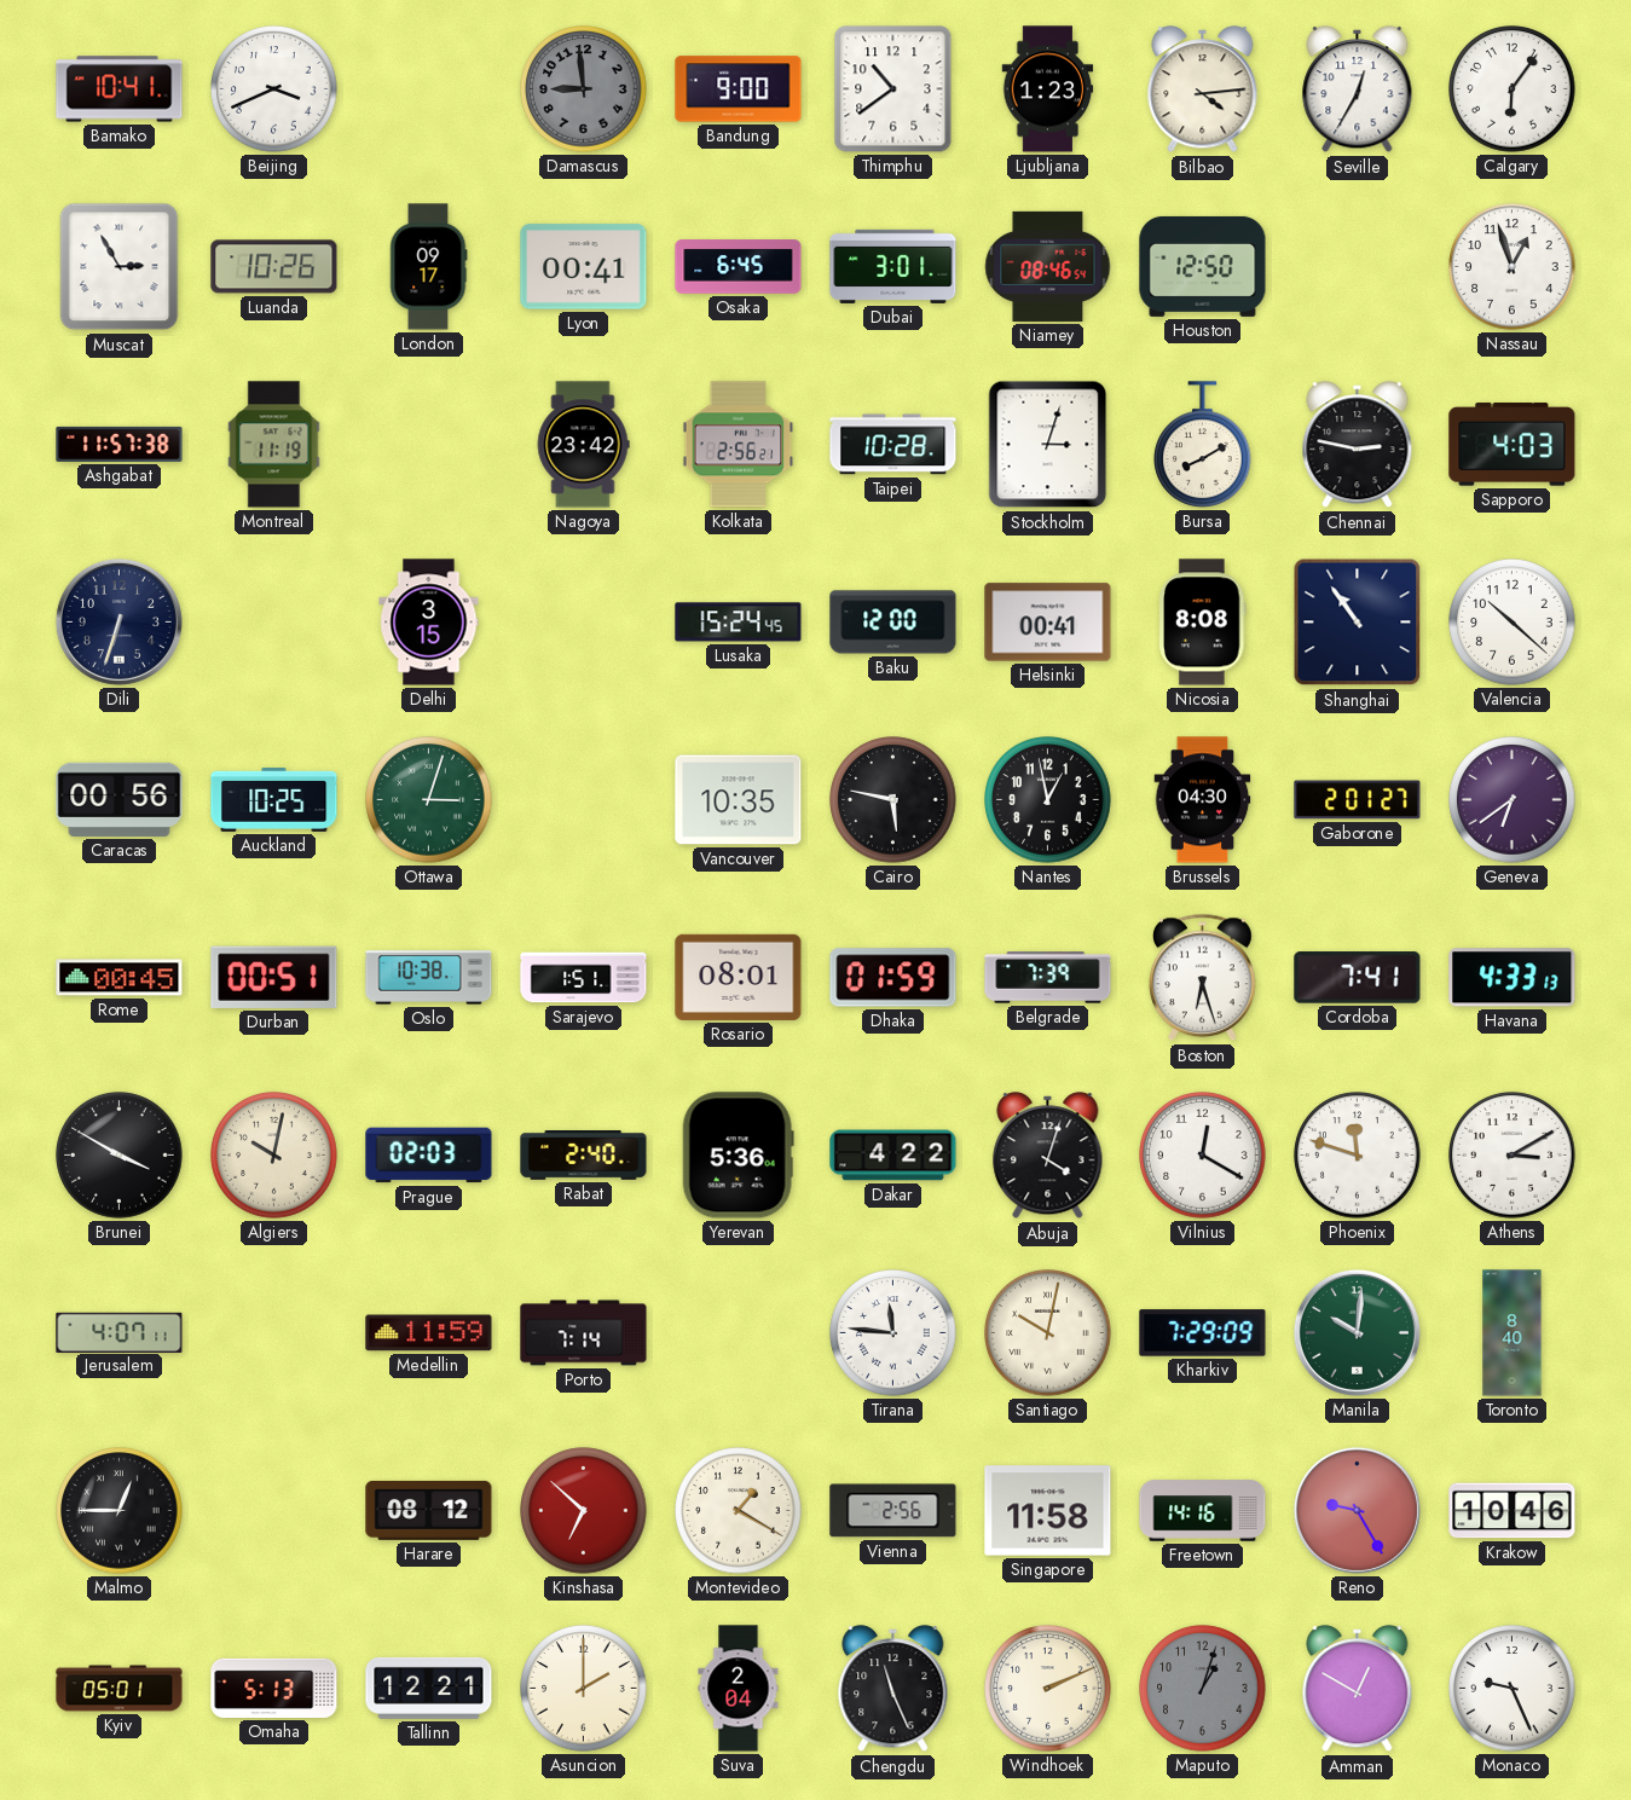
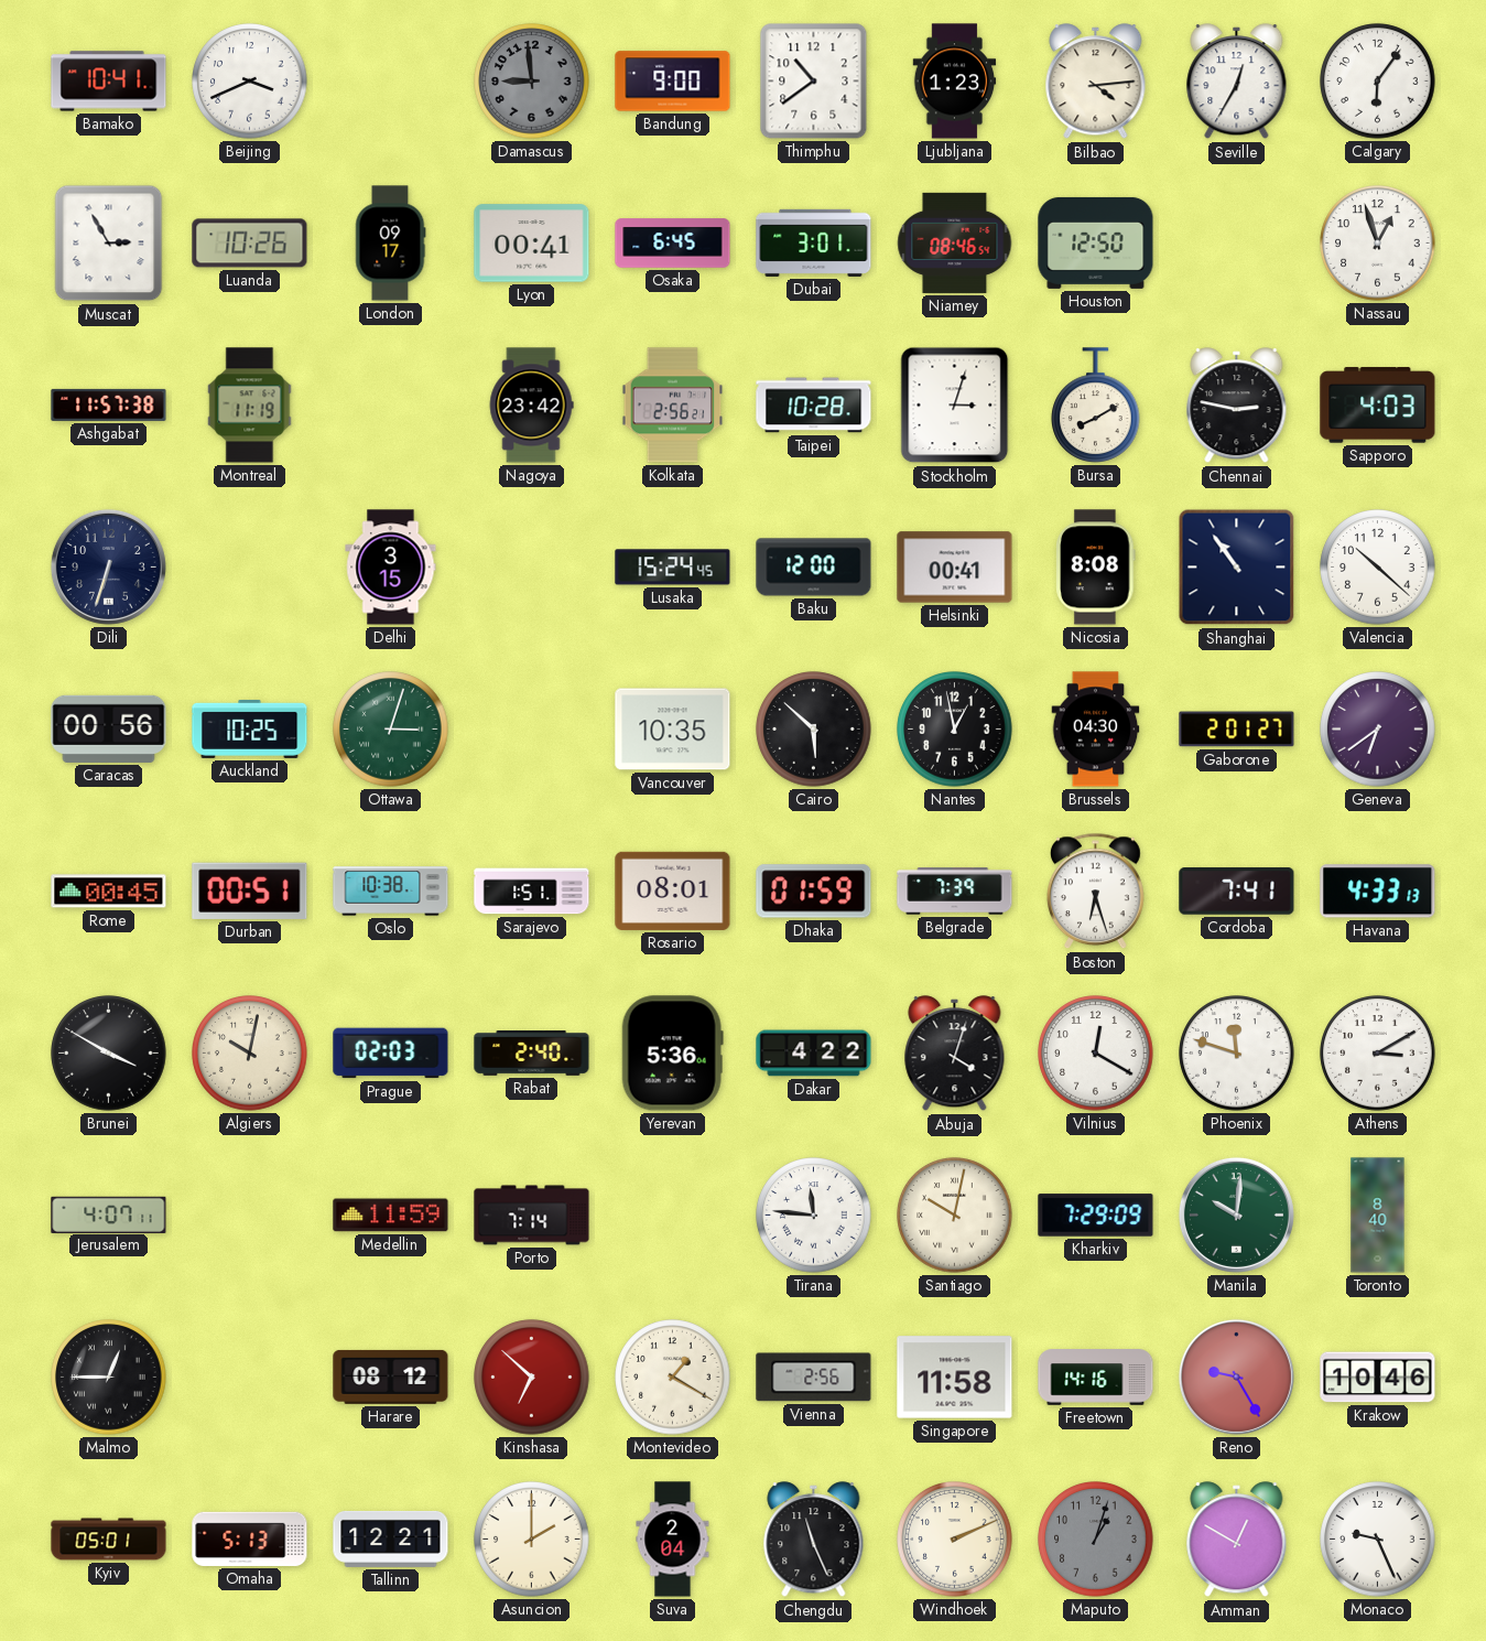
Cairo: 5:47 -> 5:52 (814, 730)
